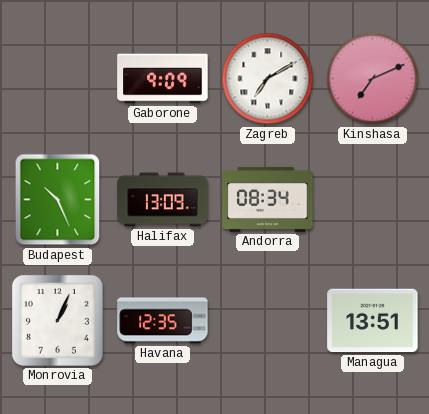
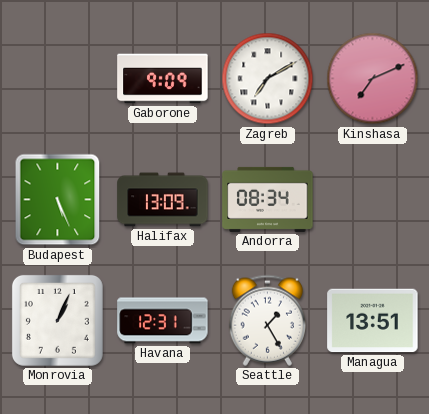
Budapest: 10:26 -> 5:26 (58, 200)
Havana: 12:35 -> 12:31 (163, 321)
Seattle: none -> 1:25 (267, 320)
